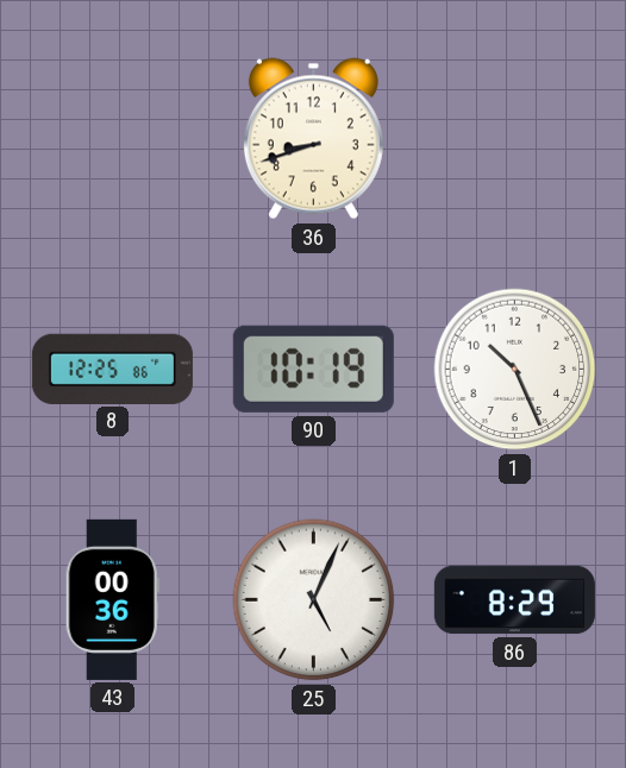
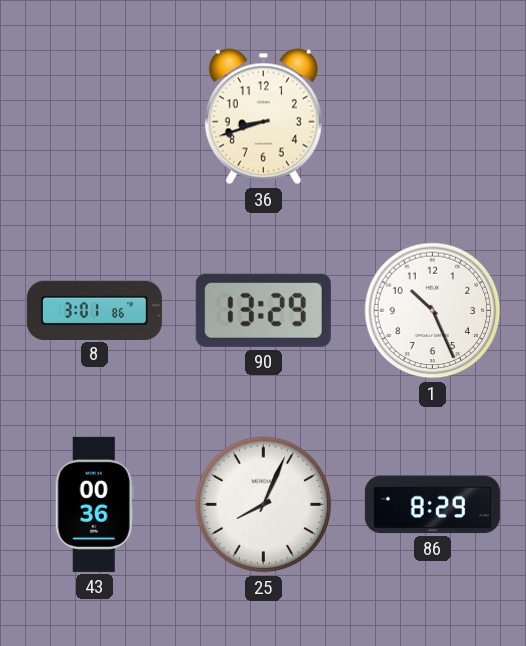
8: 12:25 -> 3:01 (94, 310)
90: 10:19 -> 13:29 (263, 310)
25: 5:04 -> 8:04 (264, 505)
